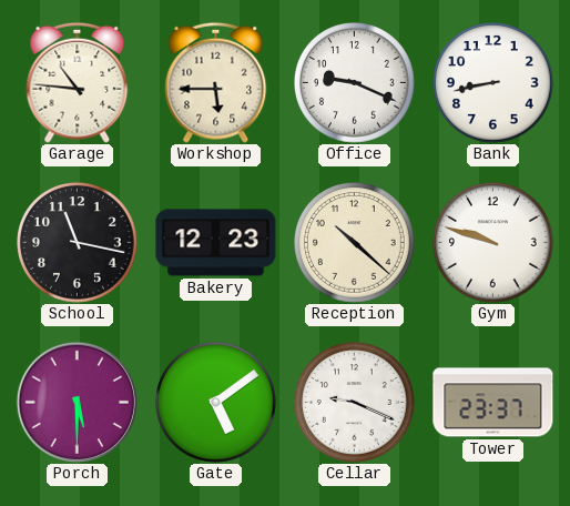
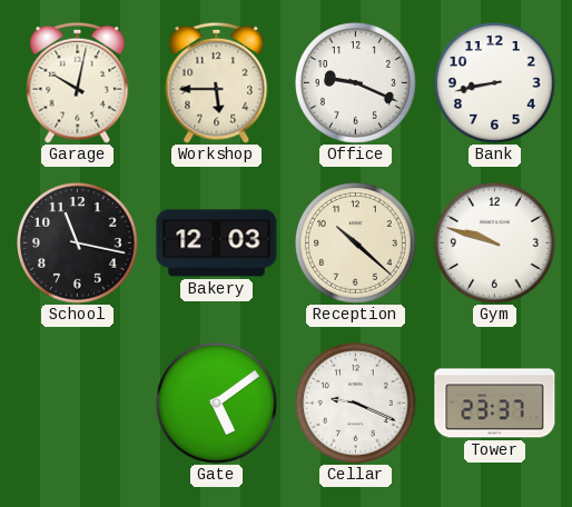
Garage: 10:46 -> 10:02 (78, 82)
Bakery: 12:23 -> 12:03 (217, 243)
Porch: 5:30 -> none (77, 402)
